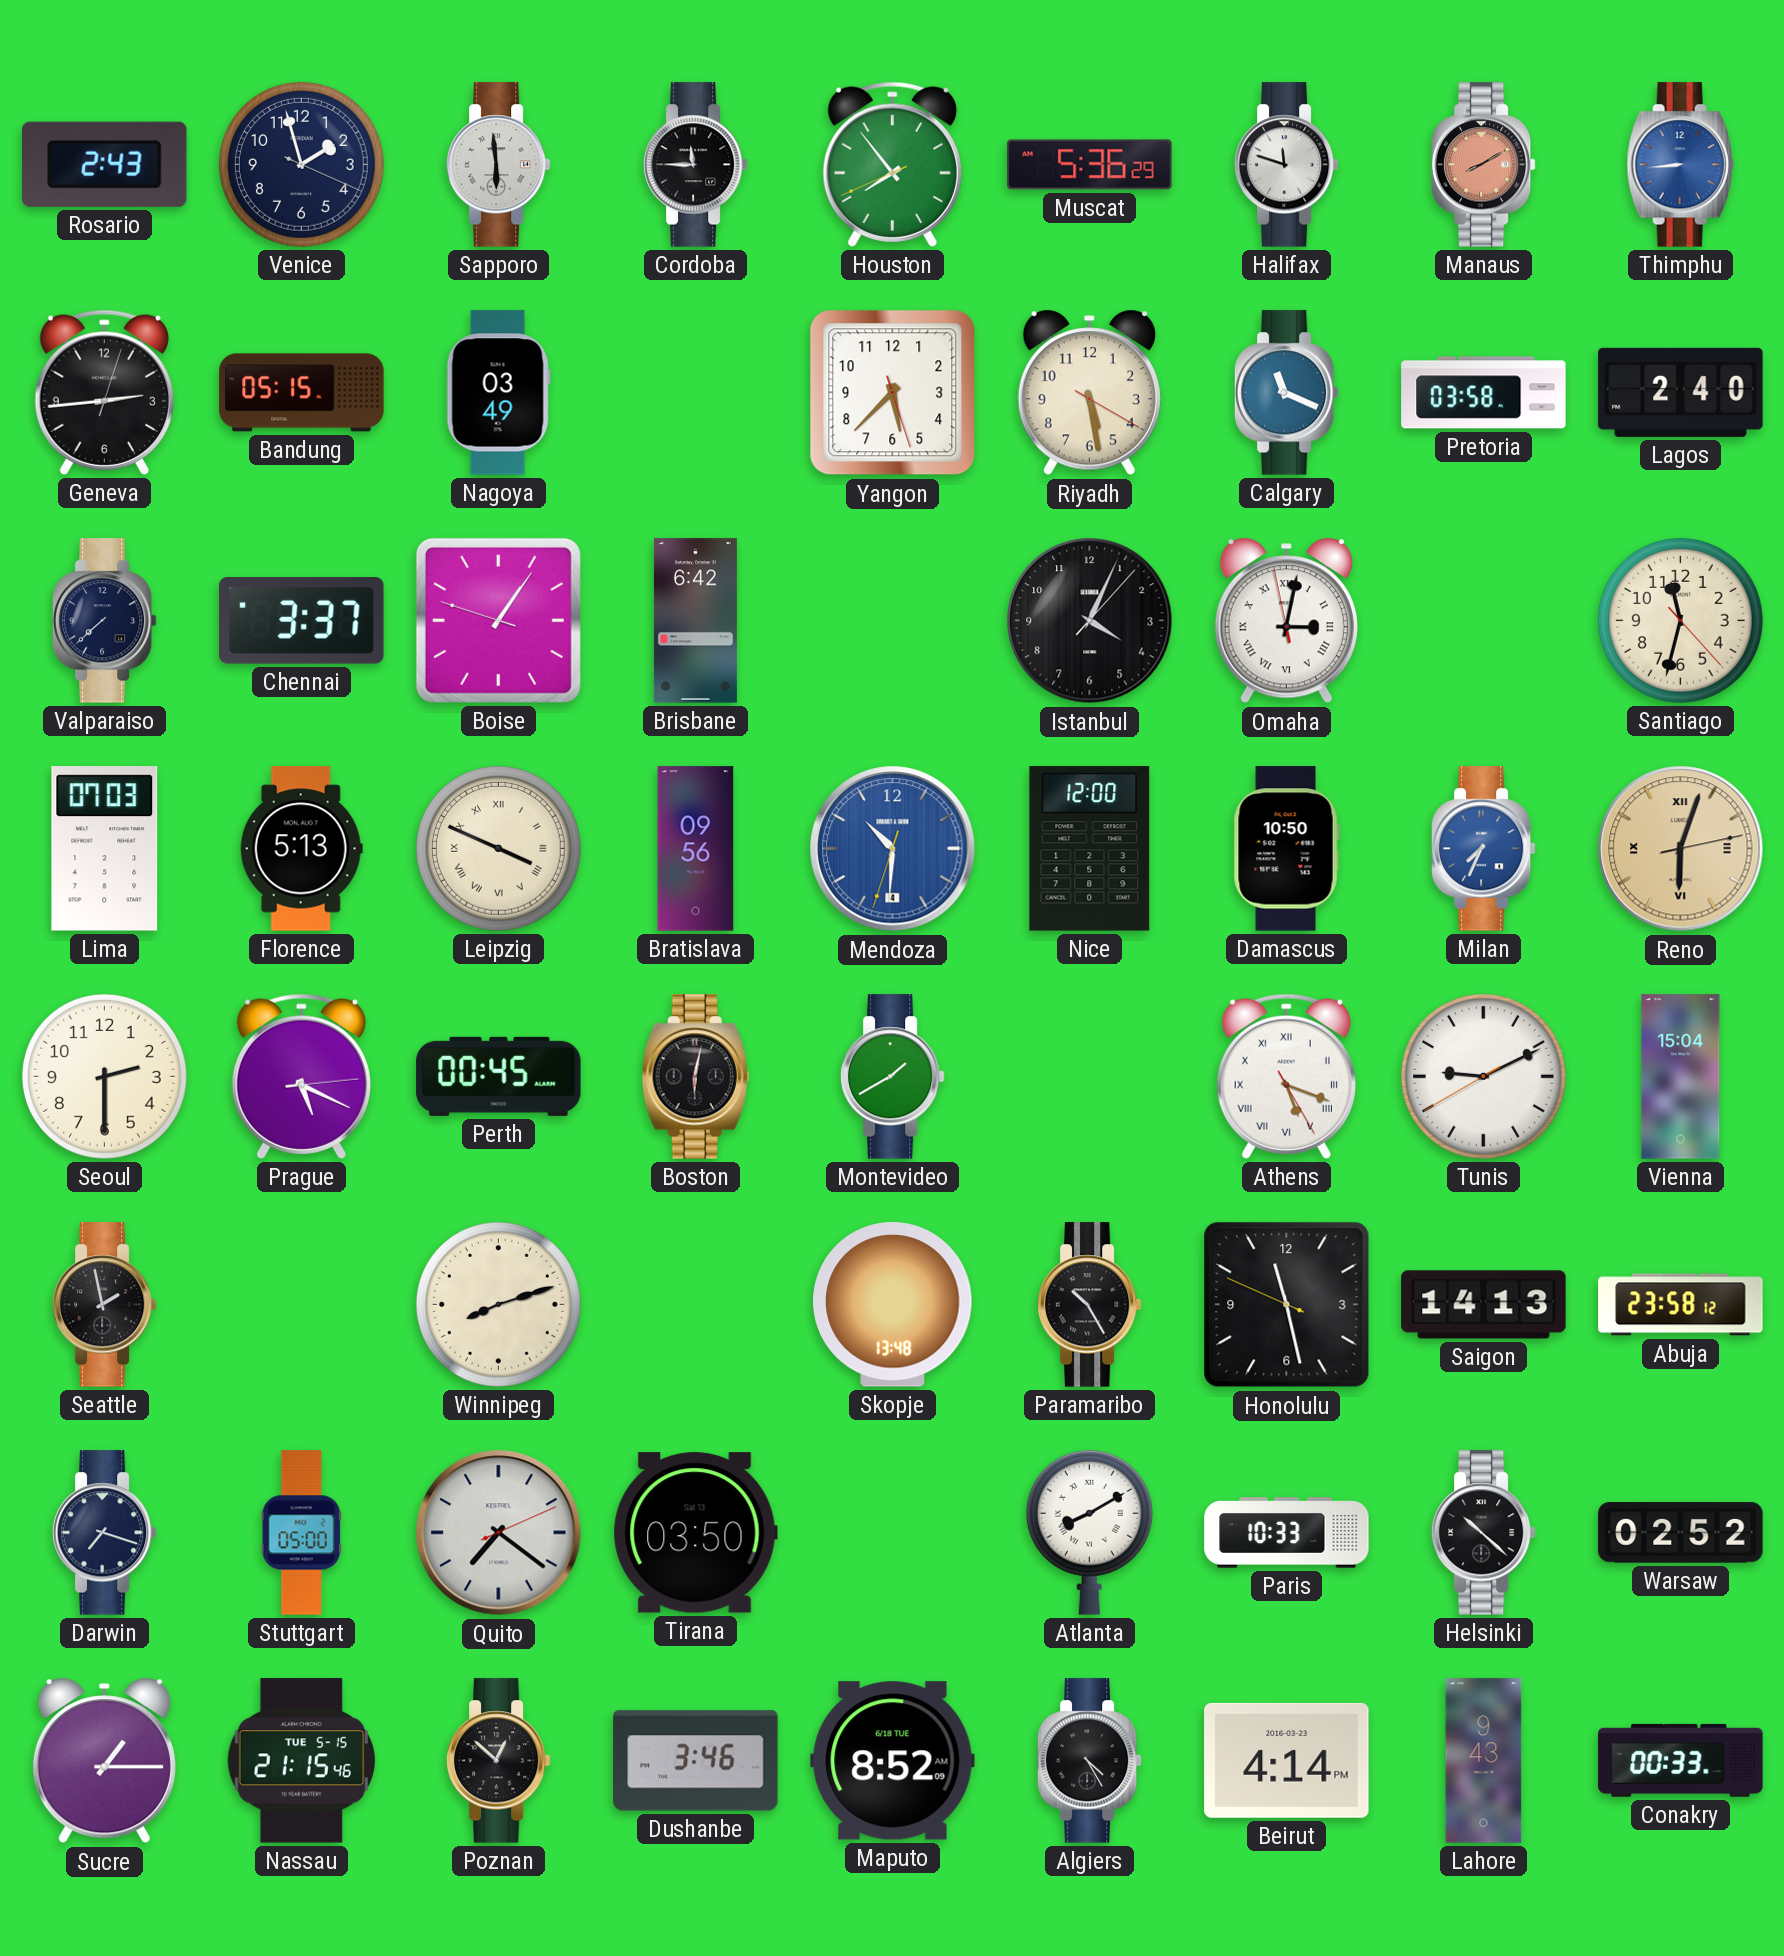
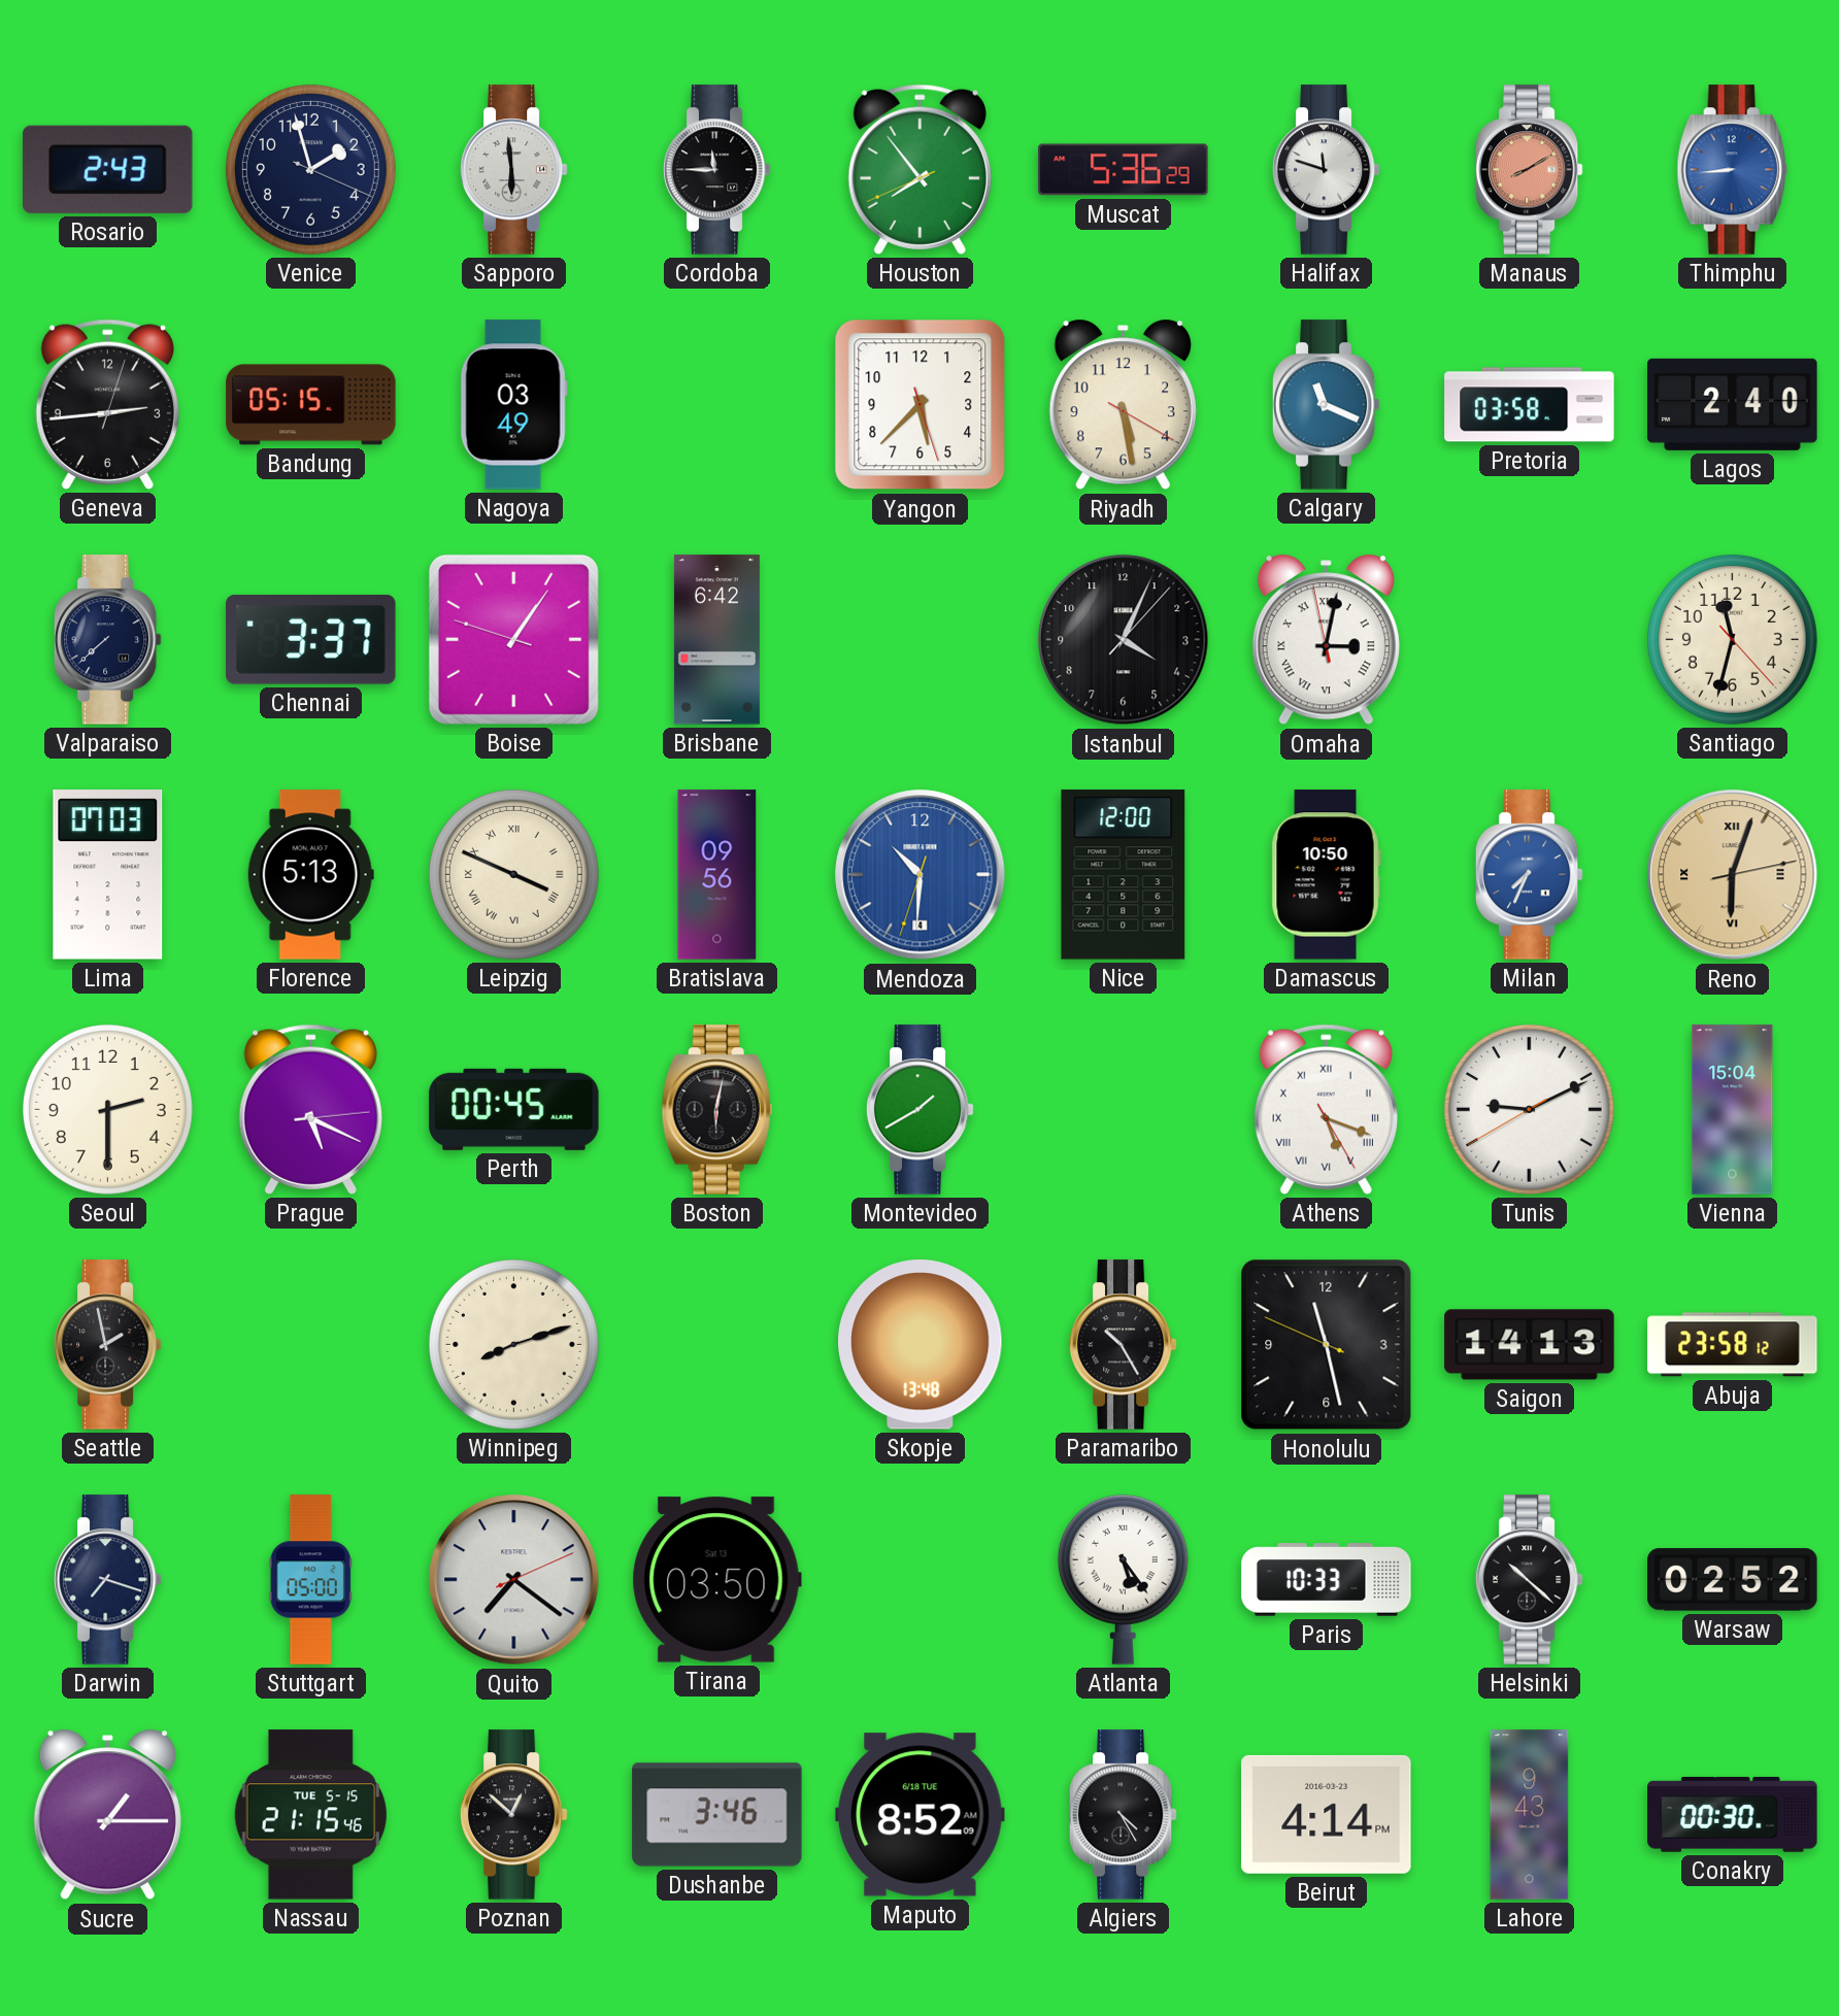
Atlanta: 8:10 -> 5:24 (1123, 1579)
Conakry: 00:33 -> 00:30 (1733, 1814)
